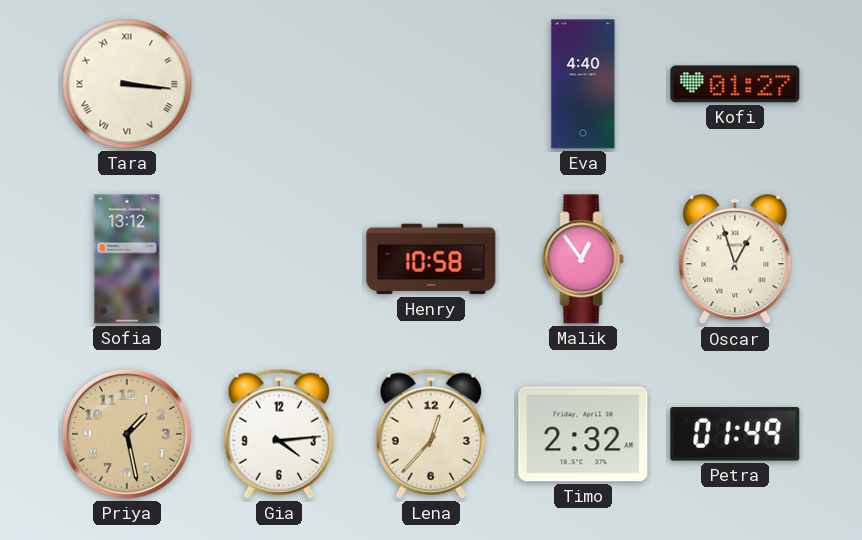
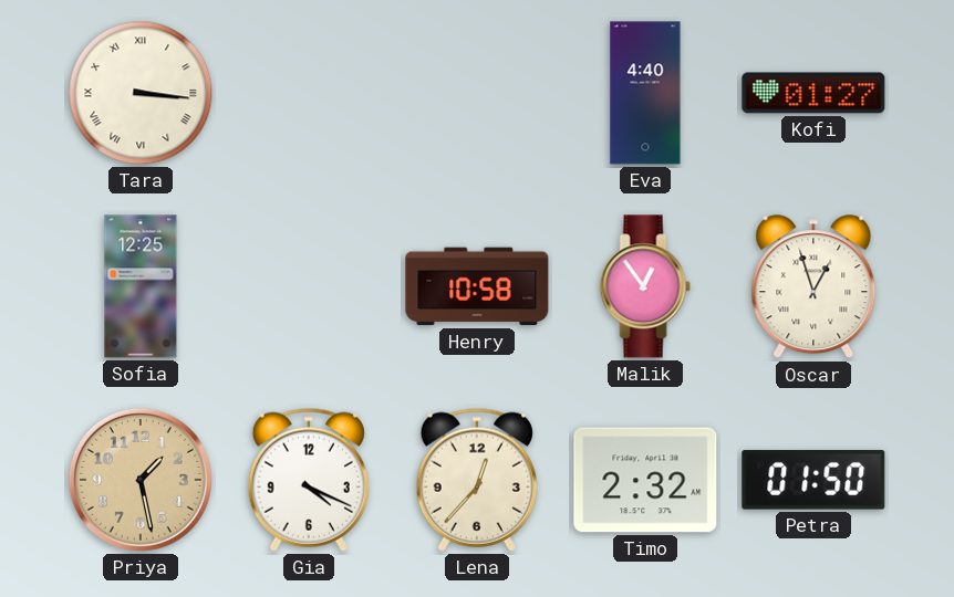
Sofia: 13:12 -> 12:25 (141, 286)
Gia: 4:14 -> 4:19 (309, 480)
Petra: 01:49 -> 01:50 (813, 480)
